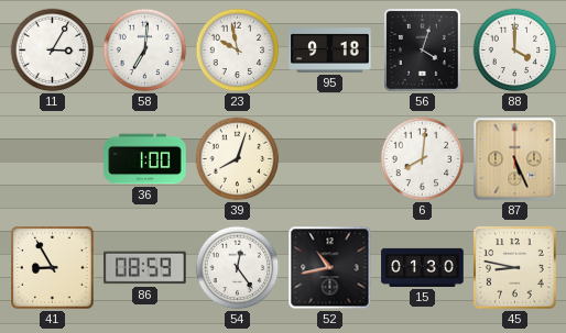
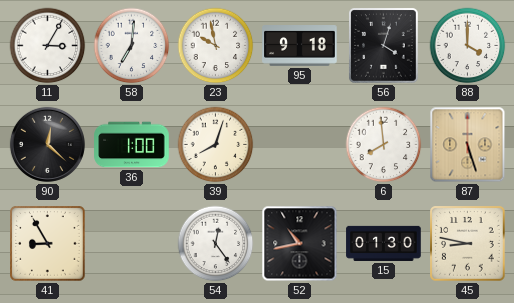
90: none -> 12:22 (47, 144)
6: 8:01 -> 7:59 (384, 145)
87: 5:26 -> 5:27 (468, 145)
86: 08:59 -> none (145, 268)
